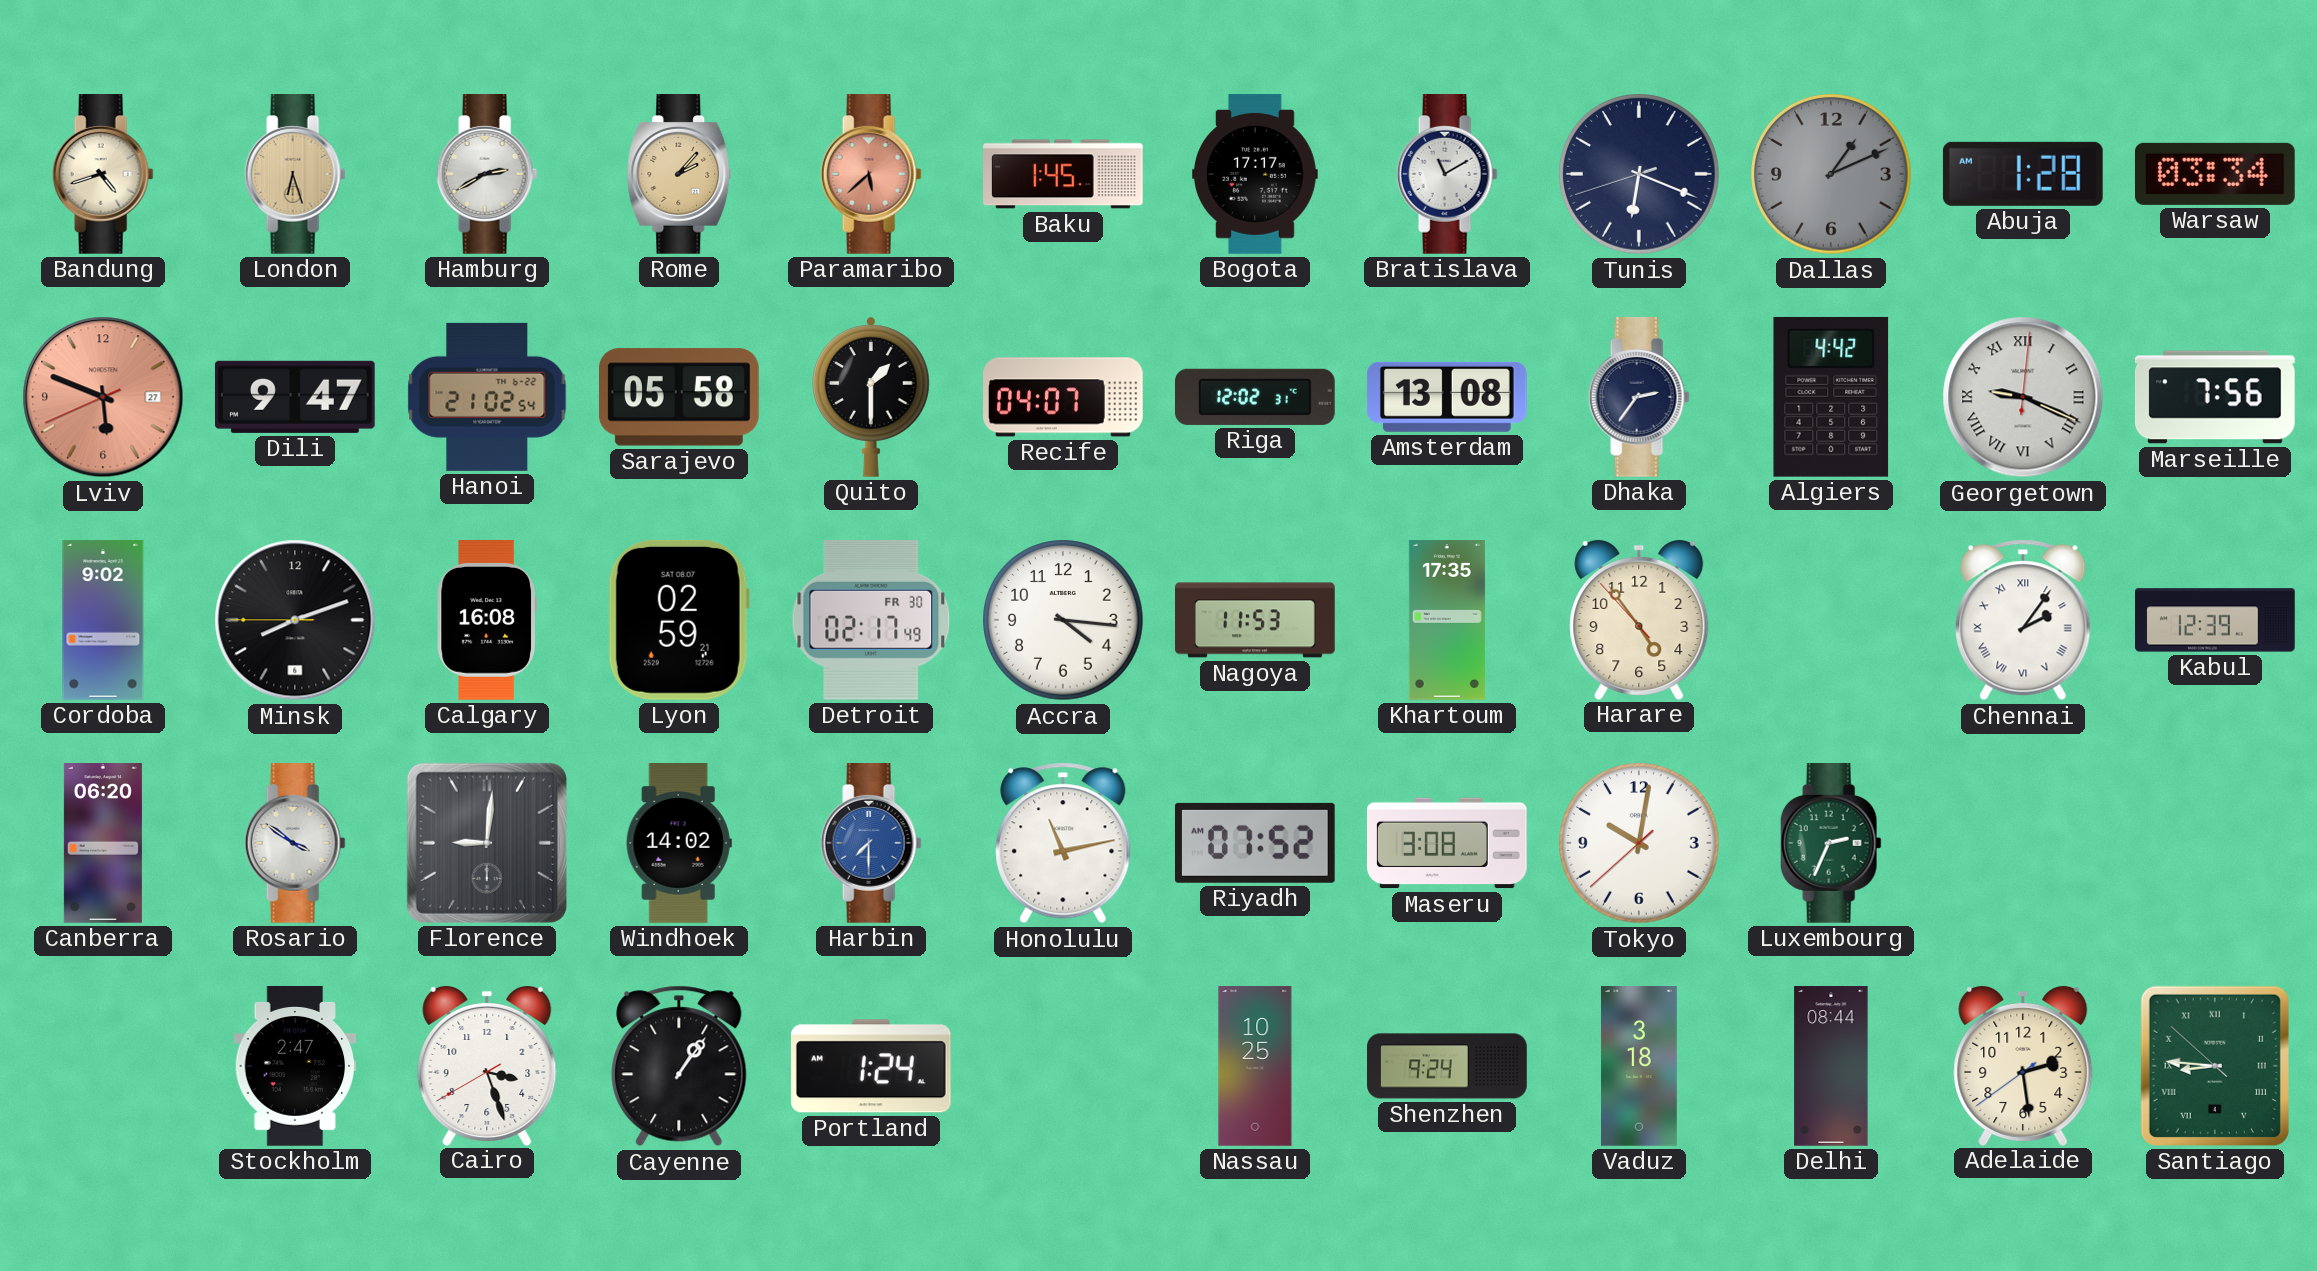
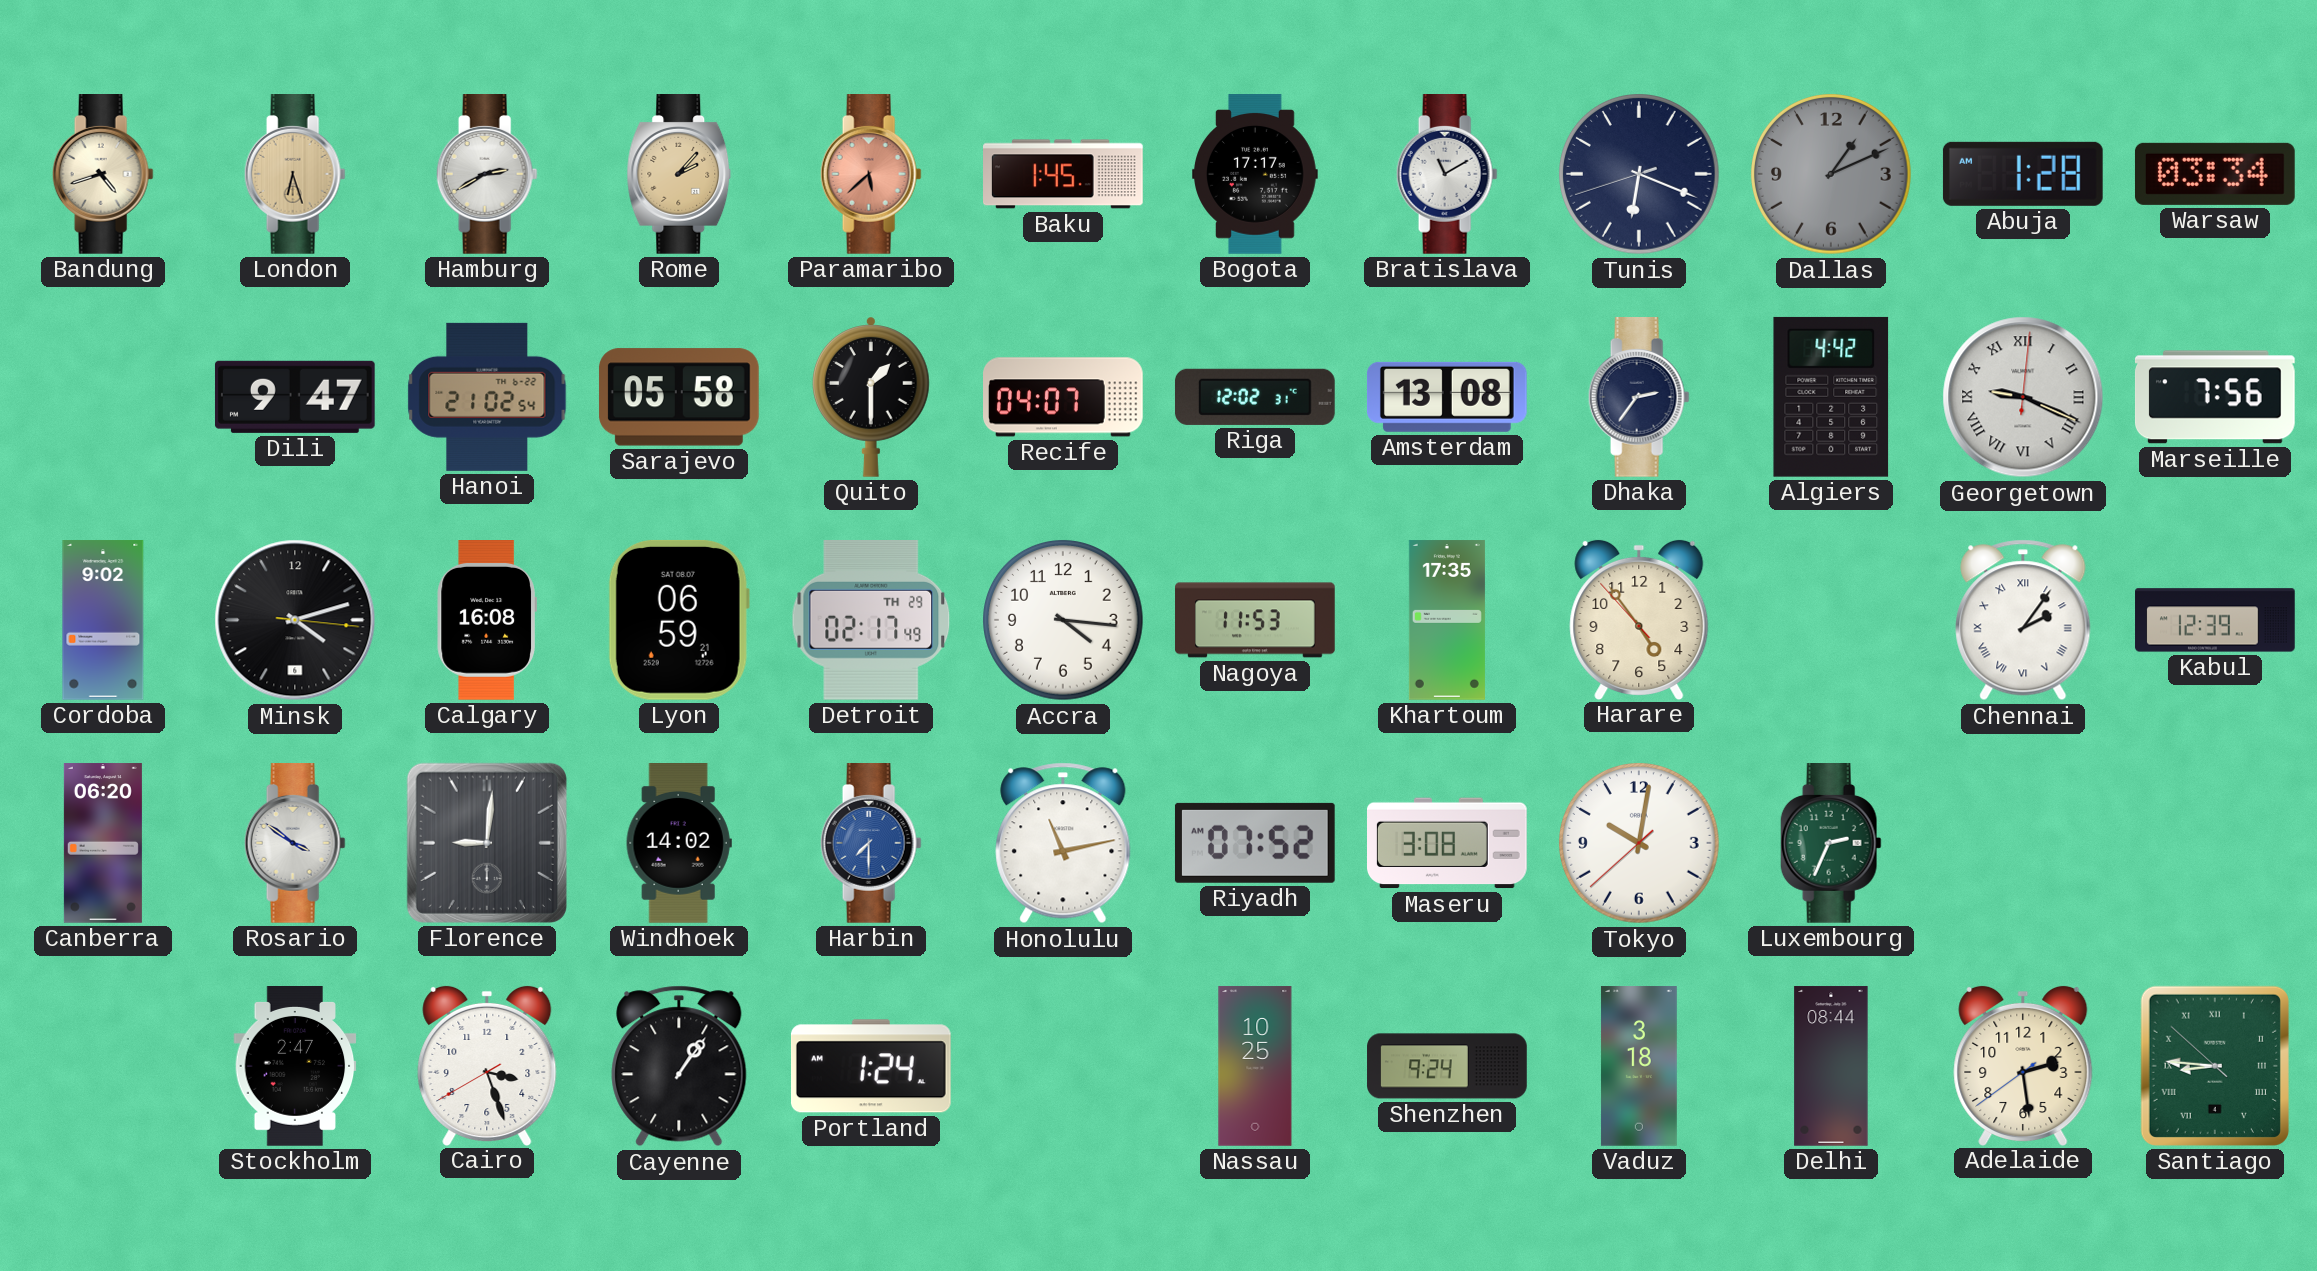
Lviv: 5:48 -> none (103, 397)
Minsk: 8:11 -> 4:12 (295, 620)
Lyon: 02:59 -> 06:59 (679, 620)
Detroit date: FR 30 -> TH 29 (871, 620)
